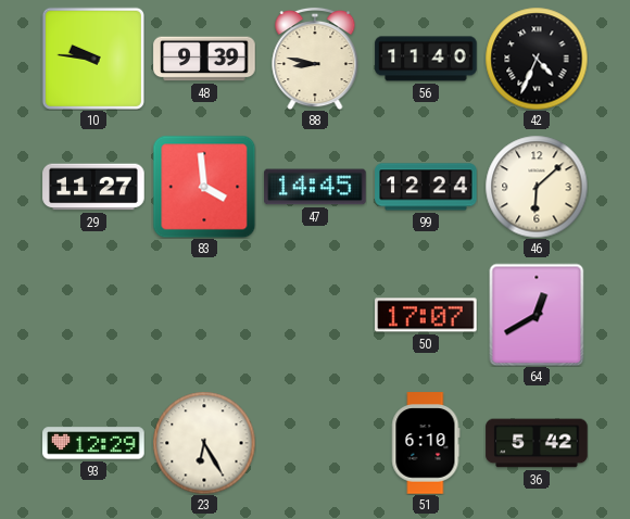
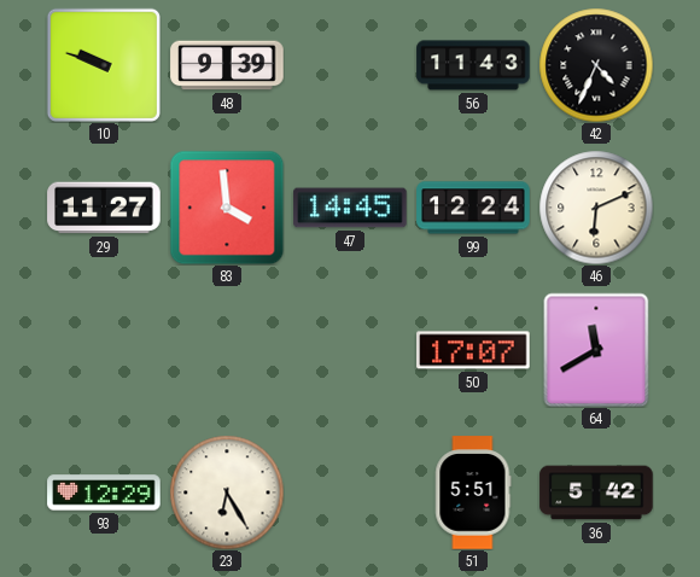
10: 9:46 -> 9:48 (104, 65)
88: 8:47 -> none (315, 59)
56: 11:40 -> 11:43 (473, 65)
46: 6:08 -> 6:11 (596, 208)
64: 12:40 -> 11:40 (596, 350)
51: 6:10 -> 5:51 (473, 493)
